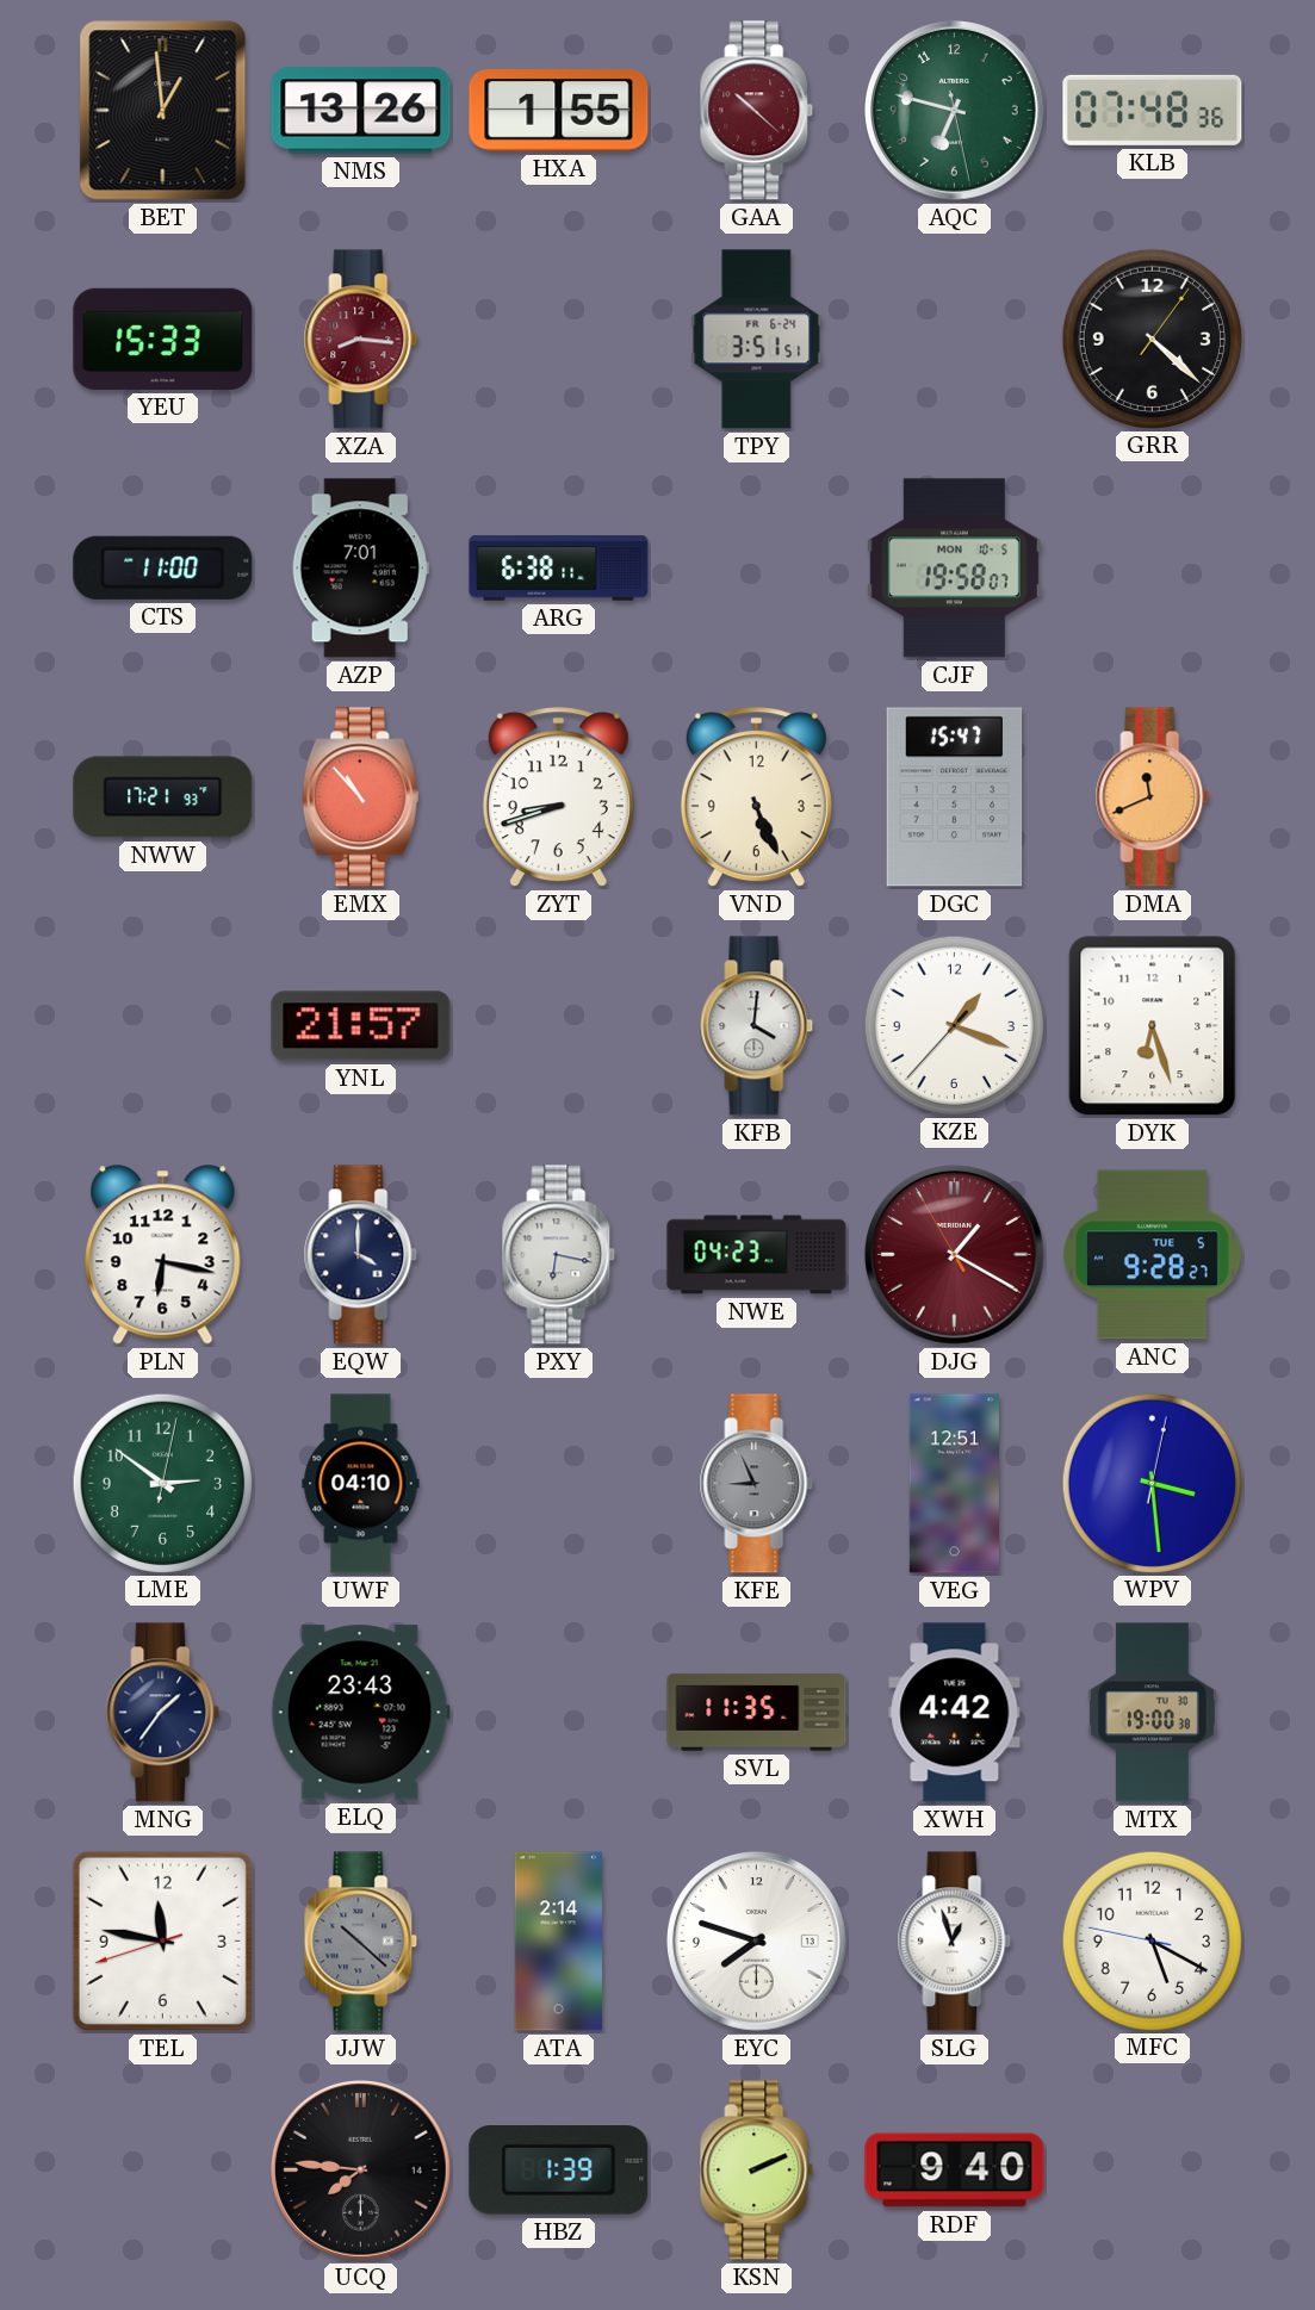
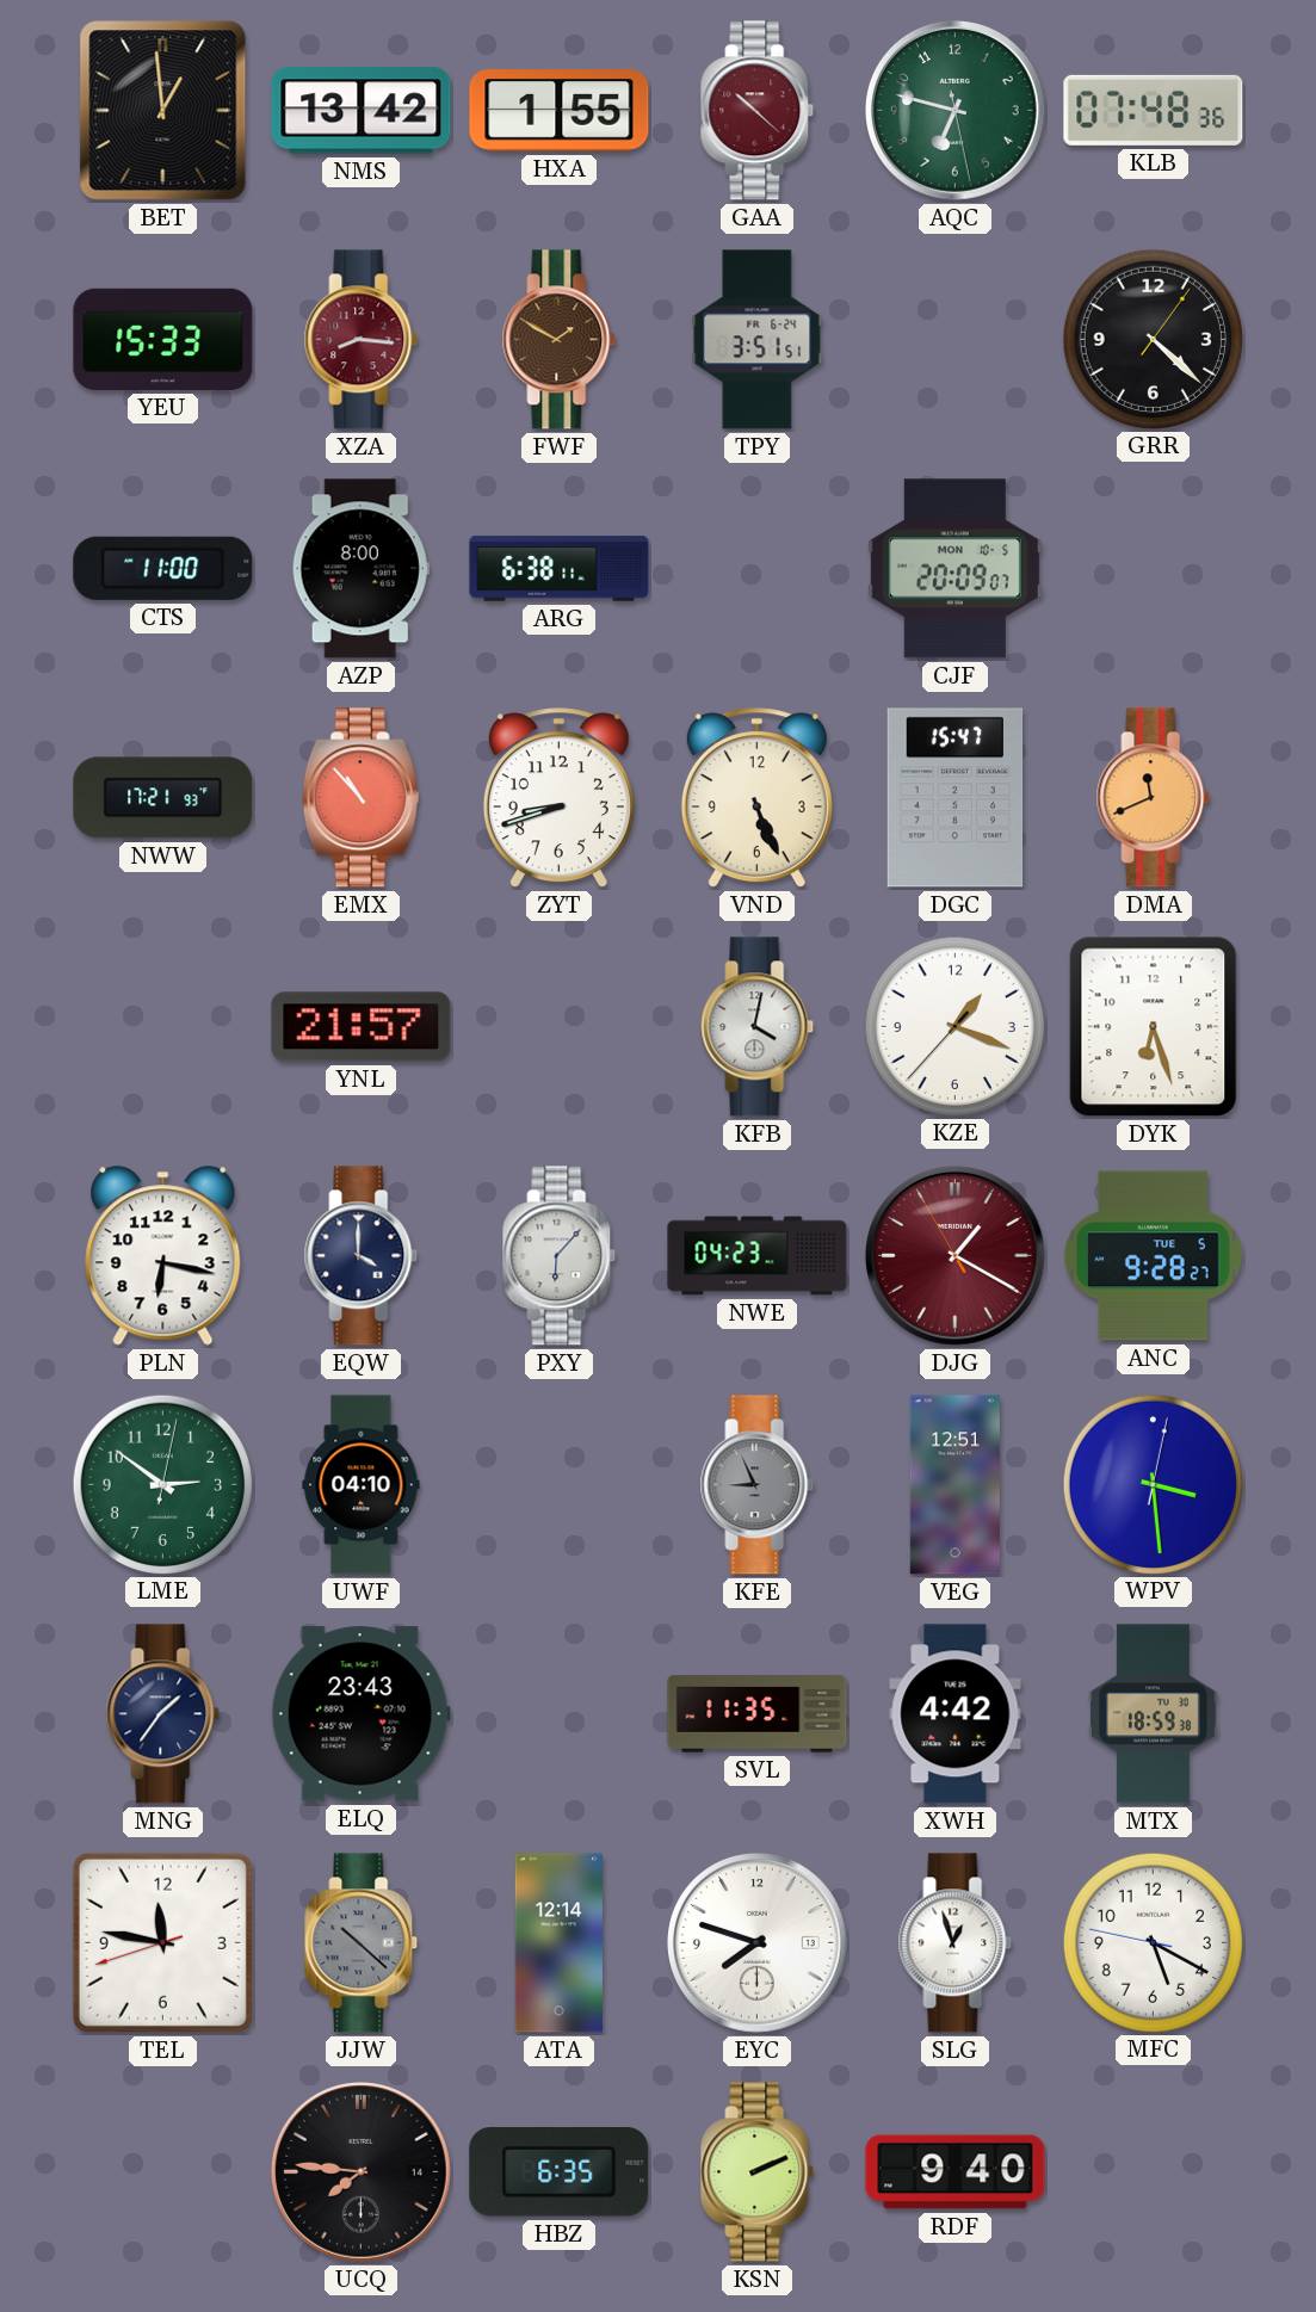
NMS: 13:26 -> 13:42 (362, 111)
FWF: none -> 1:50 (560, 340)
AZP: 7:01 -> 8:00 (360, 569)
CJF: 19:58 -> 20:09 (954, 569)
KFB: 4:01 -> 4:02 (758, 1027)
PXY: 6:17 -> 6:07 (560, 1256)
MTX: 19:00 -> 18:59 (1153, 1714)
ATA: 2:14 -> 12:14 (560, 1943)
HBZ: 1:39 -> 6:35 (560, 2172)
